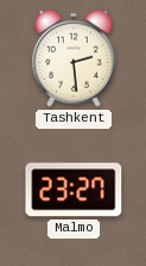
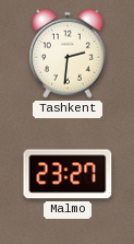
Tashkent: 2:29 -> 2:31 (68, 54)
